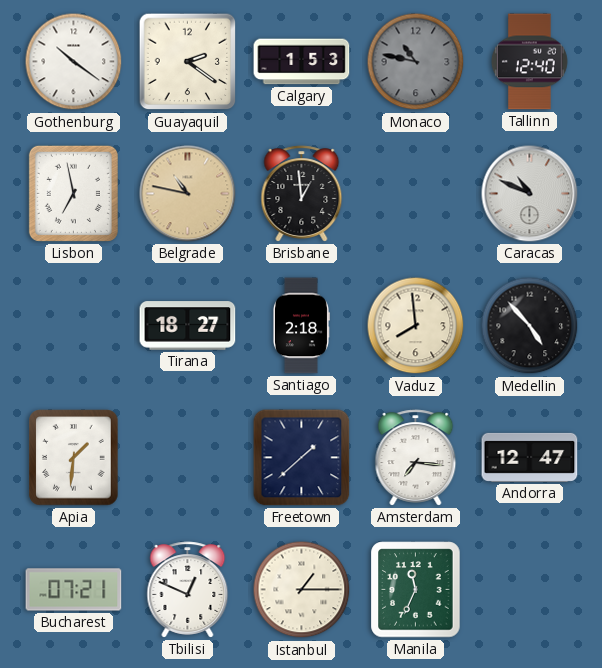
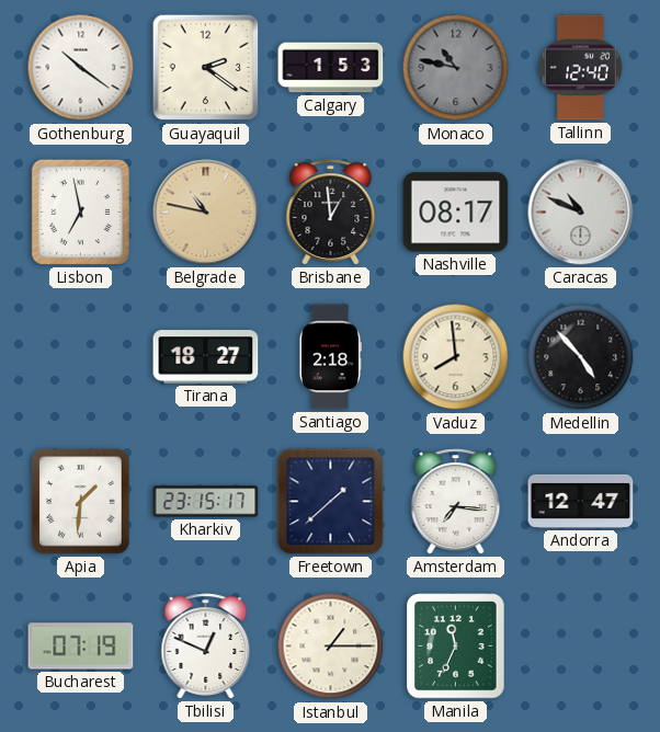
Nashville: none -> 08:17 (456, 213)
Kharkiv: none -> 23:15 (206, 502)
Bucharest: 07:21 -> 07:19 (81, 647)
